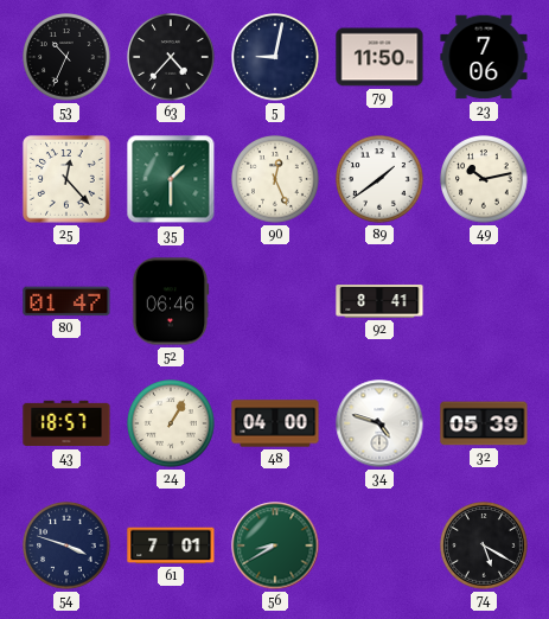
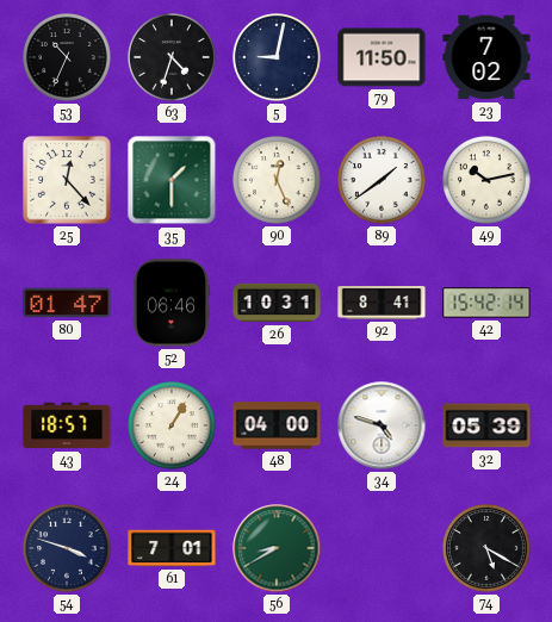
63: 4:37 -> 4:33 (172, 57)
23: 7:06 -> 7:02 (486, 57)
26: none -> 10:31 (277, 303)
42: none -> 15:42 (486, 303)
